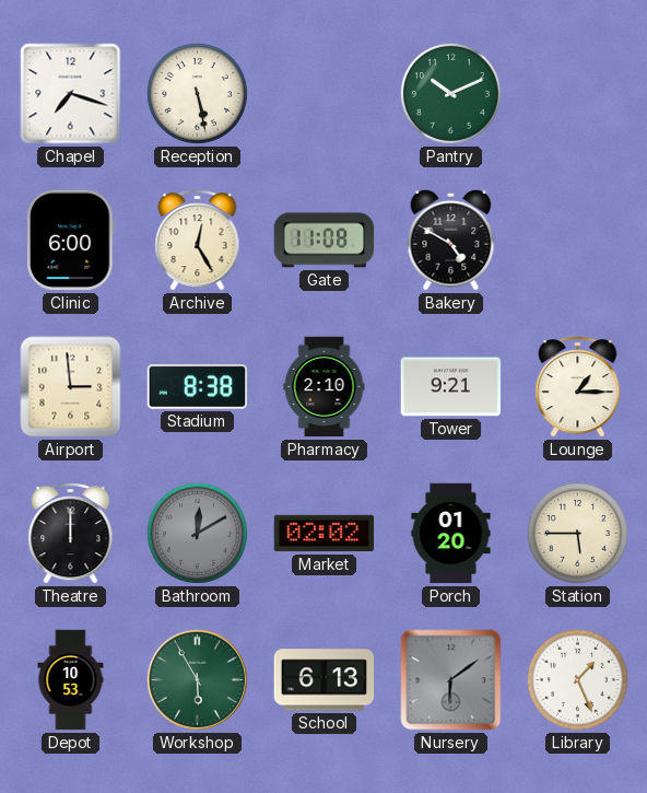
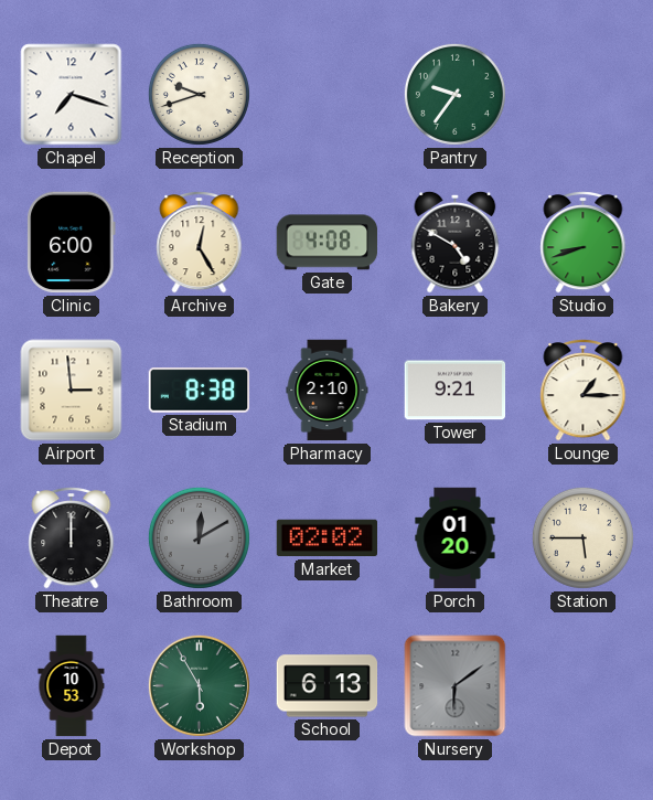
Reception: 5:28 -> 9:42 (199, 94)
Pantry: 10:11 -> 9:36 (454, 94)
Gate: 11:08 -> 4:08 (328, 243)
Studio: none -> 8:42 (584, 243)
Library: 1:26 -> none (577, 679)
